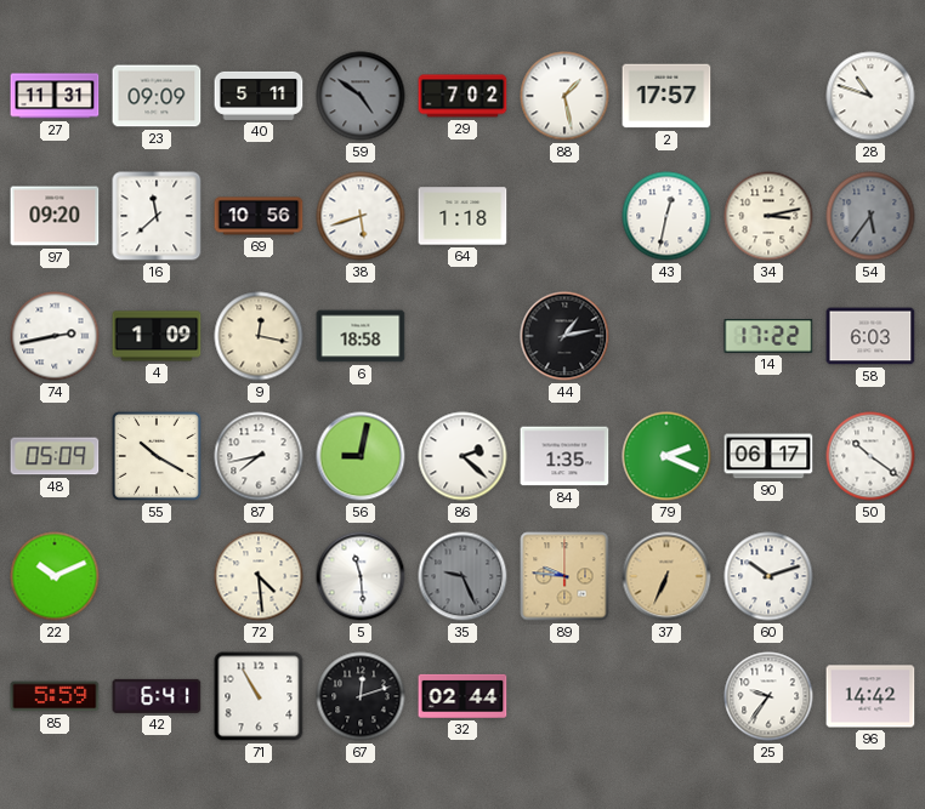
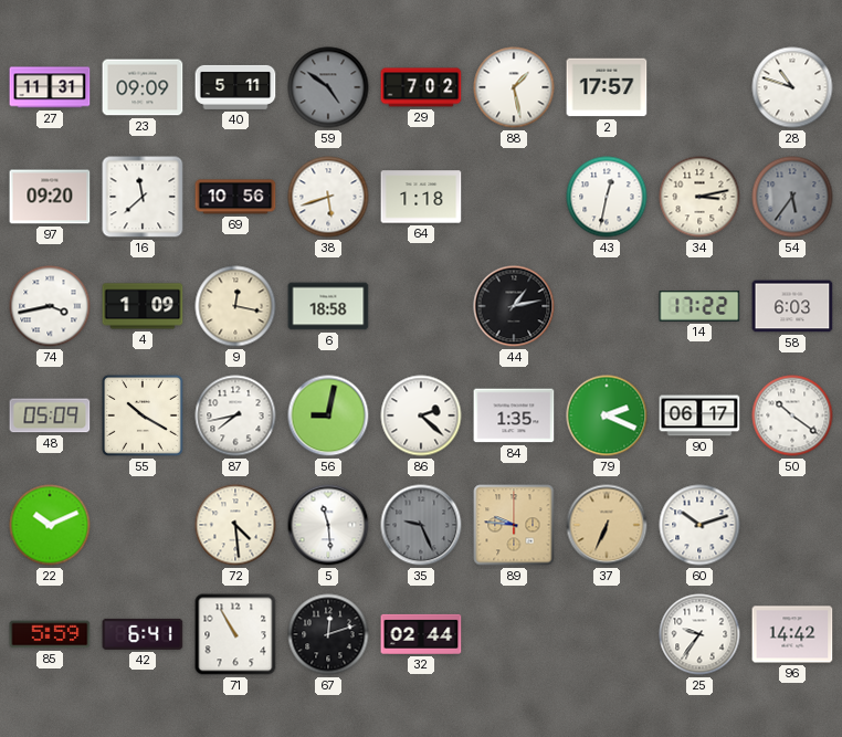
74: 2:43 -> 3:43 (50, 306)
